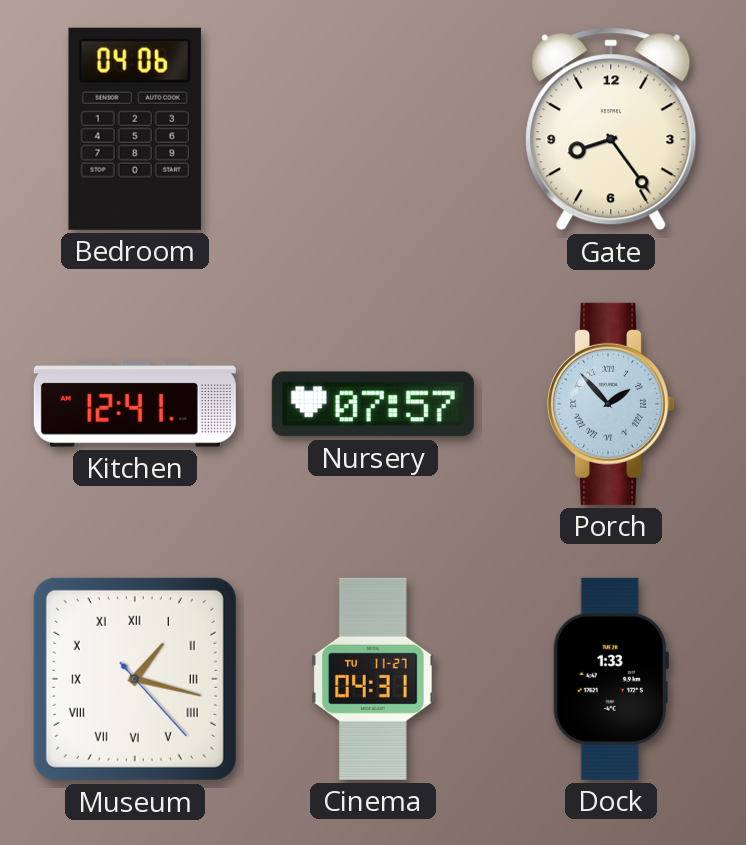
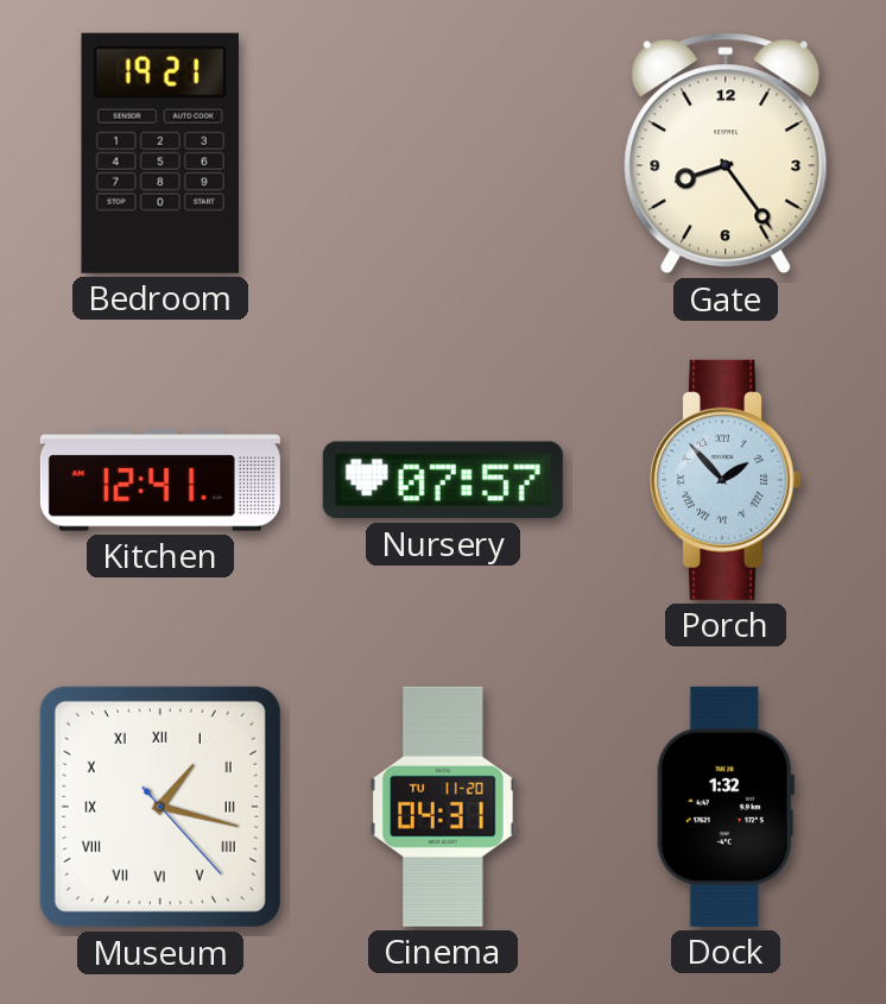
Bedroom: 04:06 -> 19:21 (160, 153)
Cinema date: TU 11-27 -> TU 11-20 (444, 807)
Dock: 1:33 -> 1:32 (726, 807)
